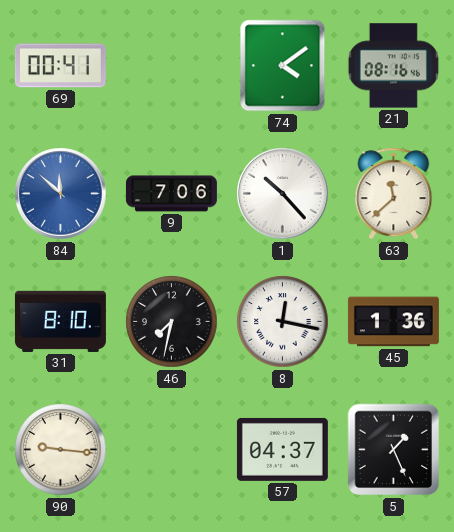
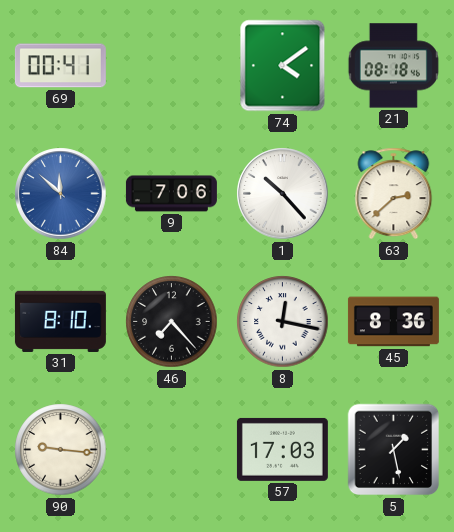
21: 08:16 -> 08:18 (393, 66)
63: 11:38 -> 2:38 (394, 194)
46: 7:32 -> 7:23 (172, 322)
45: 1:36 -> 8:36 (393, 322)
57: 04:37 -> 17:03 (282, 449)
5: 1:26 -> 1:28 (394, 450)
